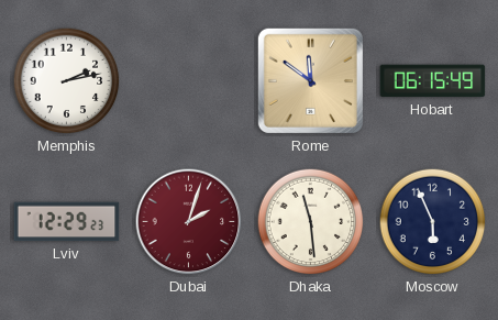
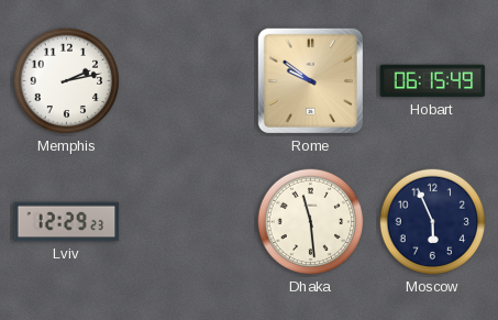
Rome: 11:51 -> 9:51 (310, 80)
Dubai: 2:03 -> none (189, 222)
